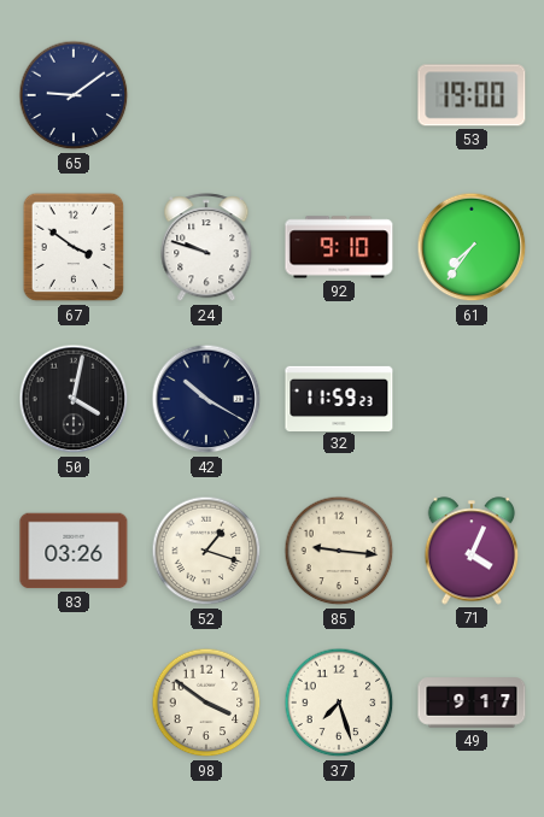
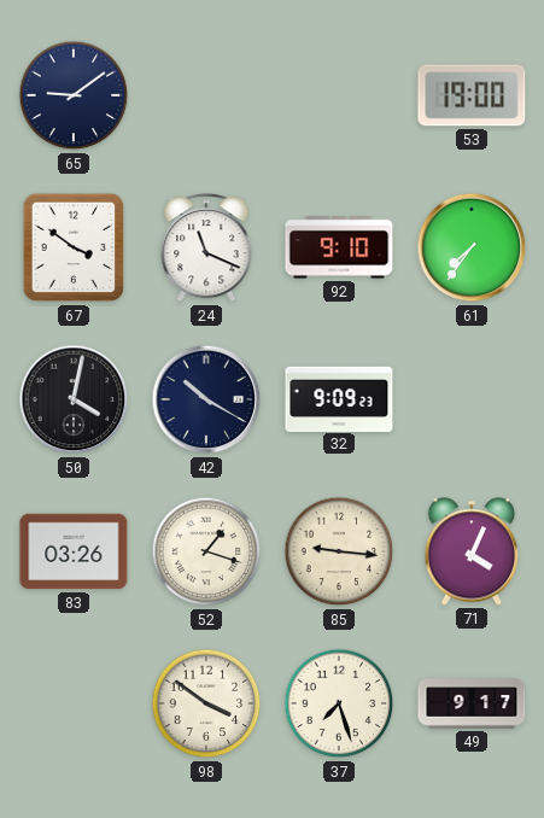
24: 9:48 -> 11:19 (206, 249)
32: 11:59 -> 9:09 (339, 398)
